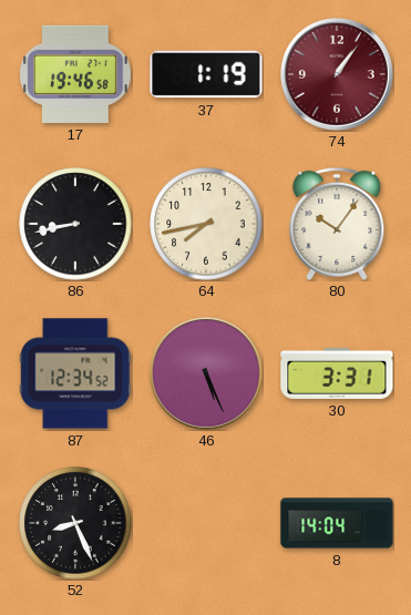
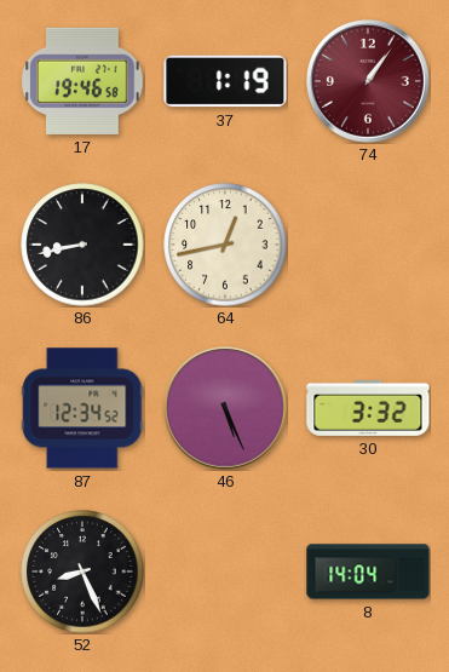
64: 7:43 -> 12:43 (225, 245)
80: 10:06 -> none (337, 224)
30: 3:31 -> 3:32 (368, 408)
